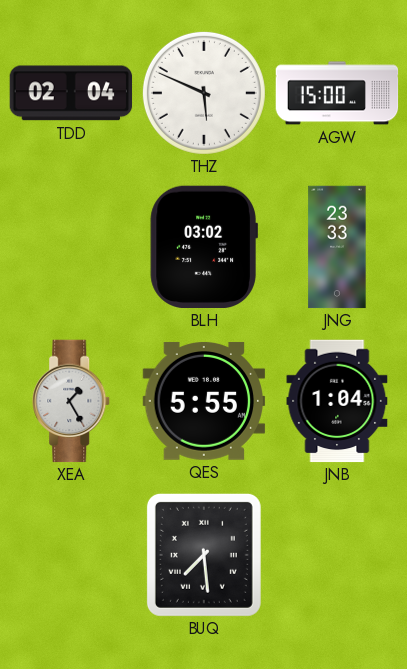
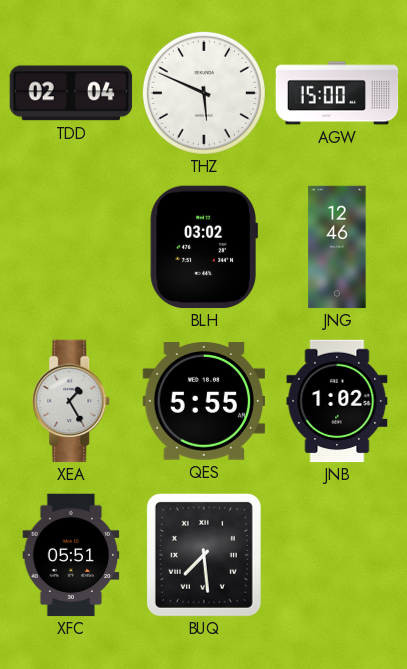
JNG: 23:33 -> 12:46 (337, 247)
JNB: 1:04 -> 1:02 (337, 401)
XFC: none -> 05:51 (71, 555)
